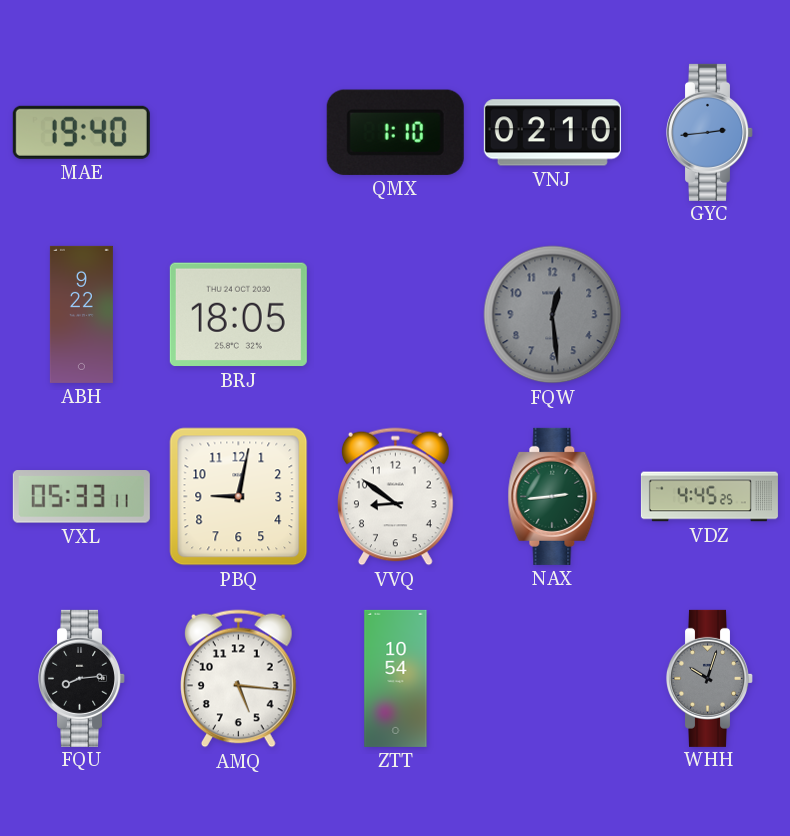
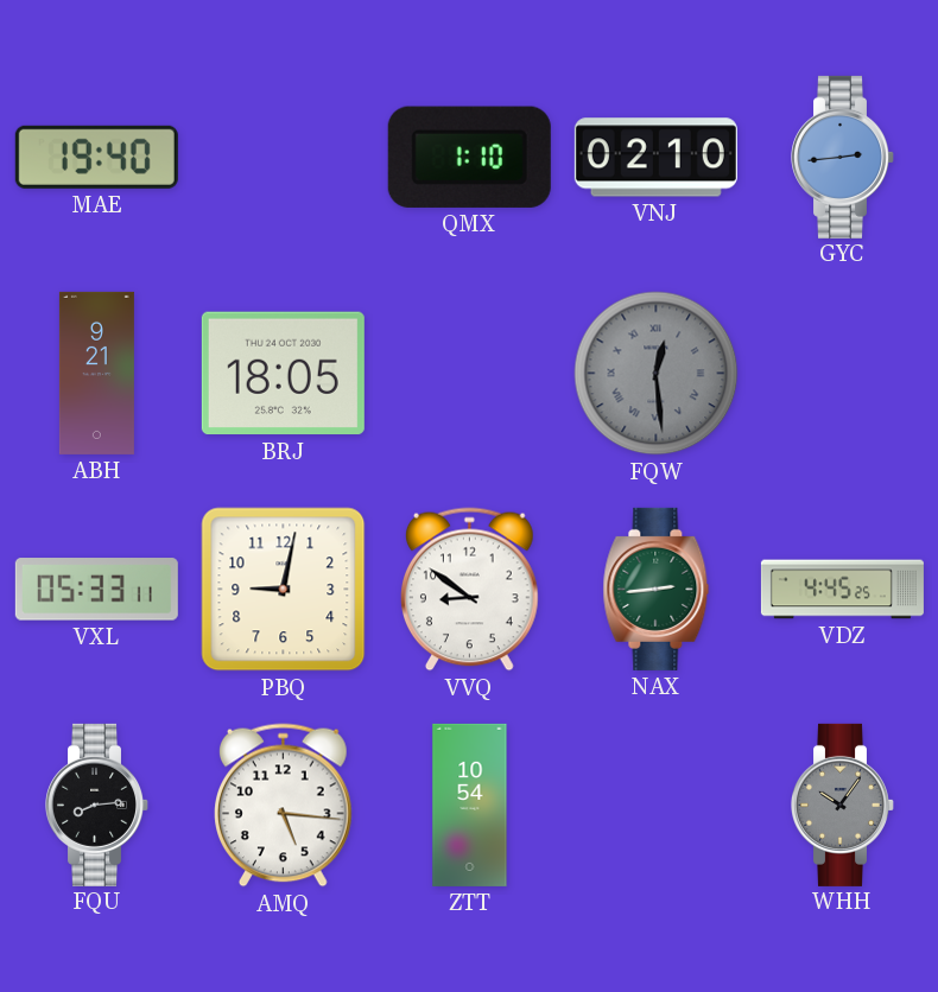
ABH: 9:22 -> 9:21 (96, 373)
FQW numerals: Arabic -> Roman (657, 374)
WHH: 10:03 -> 10:06 (843, 805)
